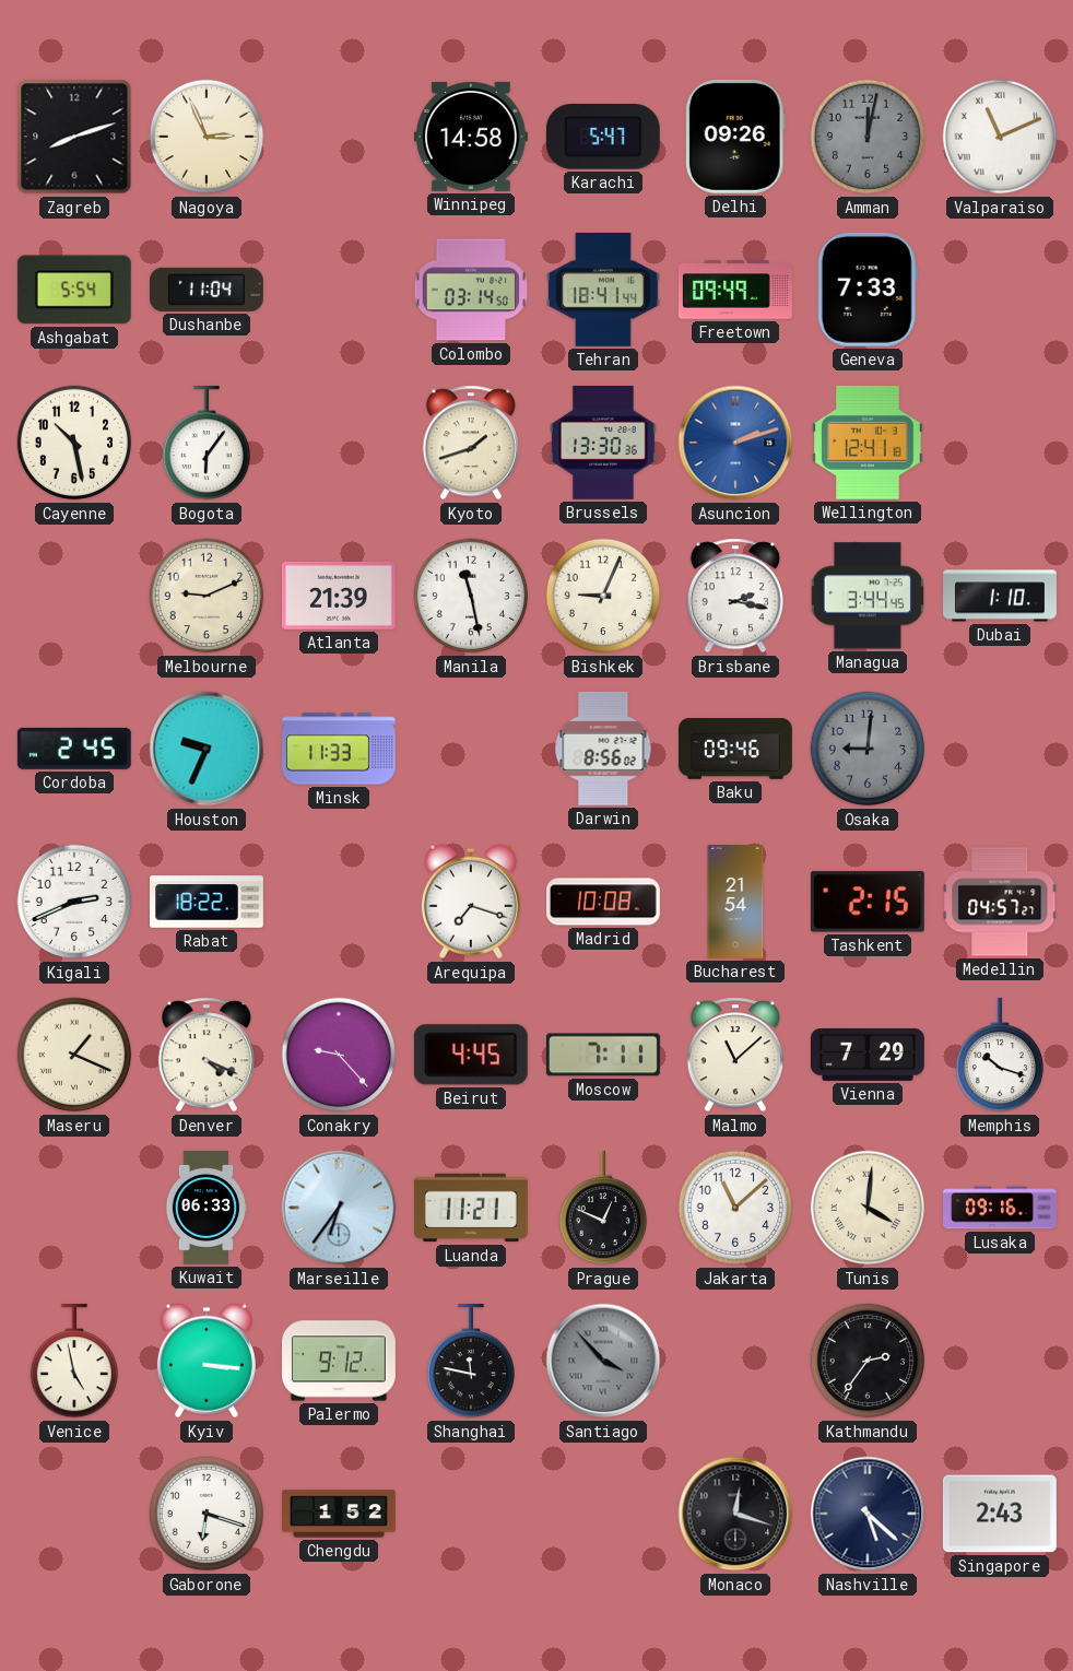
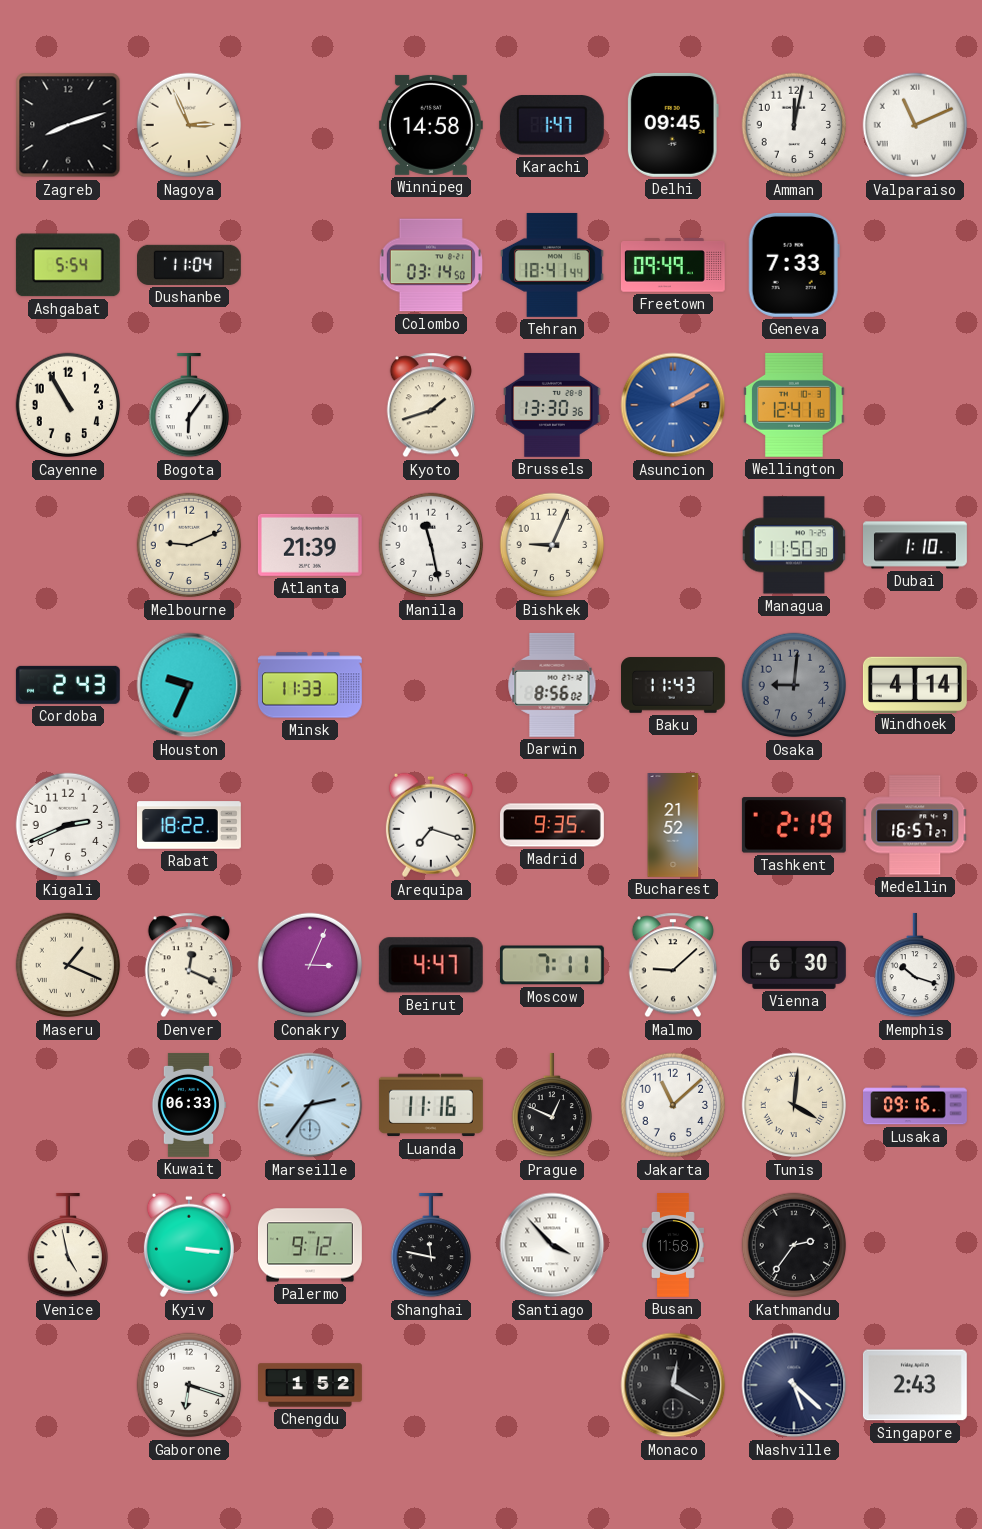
Karachi: 5:47 -> 1:47 (552, 126)
Delhi: 09:26 -> 09:45 (673, 125)
Amman dial: grey -> white (794, 125)
Cayenne: 10:28 -> 10:55 (68, 405)
Asuncion: 2:12 -> 2:10 (673, 405)
Brisbane: 2:17 -> none (735, 596)
Managua: 3:44 -> 11:50 (794, 545)
Cordoba: 2:45 -> 2:43 (68, 685)
Baku: 09:46 -> 11:43 (674, 685)
Windhoek: none -> 4:14 (915, 684)
Madrid: 10:08 -> 9:35 (553, 825)
Bucharest: 21:54 -> 21:52 (673, 826)
Tashkent: 2:15 -> 2:19 (794, 825)
Medellin: 04:57 -> 16:57 (915, 825)
Denver: 4:19 -> 12:19 (189, 965)
Conakry: 9:23 -> 3:04 (310, 965)
Beirut: 4:45 -> 4:47 (431, 965)
Malmo: 11:08 -> 9:08 (673, 965)
Vienna: 7:29 -> 6:30 (794, 965)
Marseille: 6:36 -> 2:36 (310, 1105)
Luanda: 11:21 -> 11:16 (431, 1105)
Santiago dial: grey -> white (552, 1245)
Busan: none -> 11:58 (673, 1246)
Monaco: 12:18 -> 12:20 (673, 1385)
